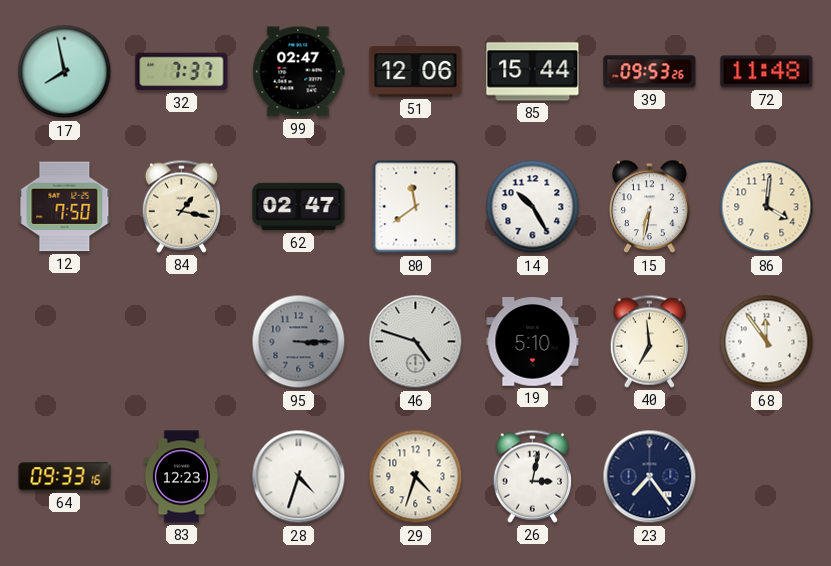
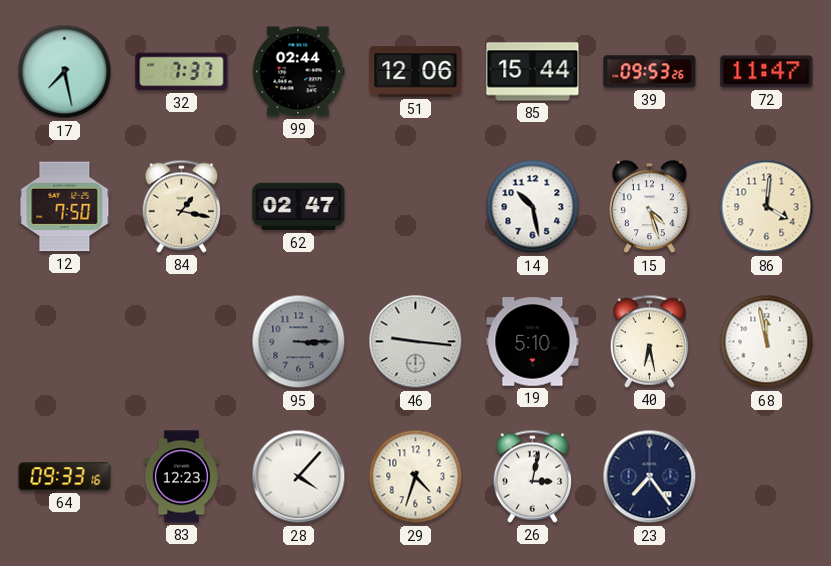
17: 7:58 -> 7:28 (65, 72)
99: 02:47 -> 02:44 (299, 72)
72: 11:48 -> 11:47 (767, 72)
80: 11:39 -> none (416, 207)
14: 10:25 -> 10:28 (533, 207)
15: 6:32 -> 4:27 (650, 207)
46: 4:48 -> 9:16 (416, 342)
40: 6:59 -> 6:28 (649, 341)
68: 11:54 -> 11:58 (767, 342)
28: 4:33 -> 4:07 (299, 477)
